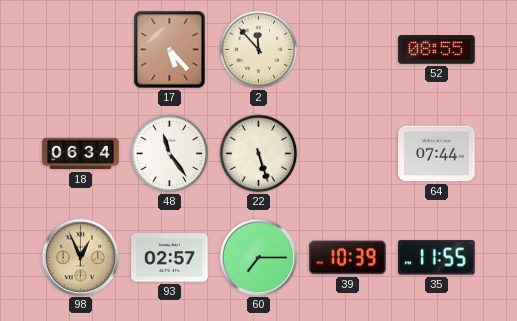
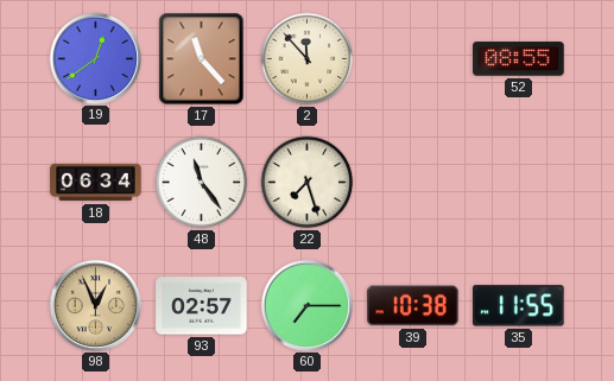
19: none -> 12:39 (95, 58)
17: 5:23 -> 11:23 (202, 59)
22: 5:27 -> 7:27 (308, 183)
64: 07:44 -> none (437, 154)
39: 10:39 -> 10:38 (413, 306)
